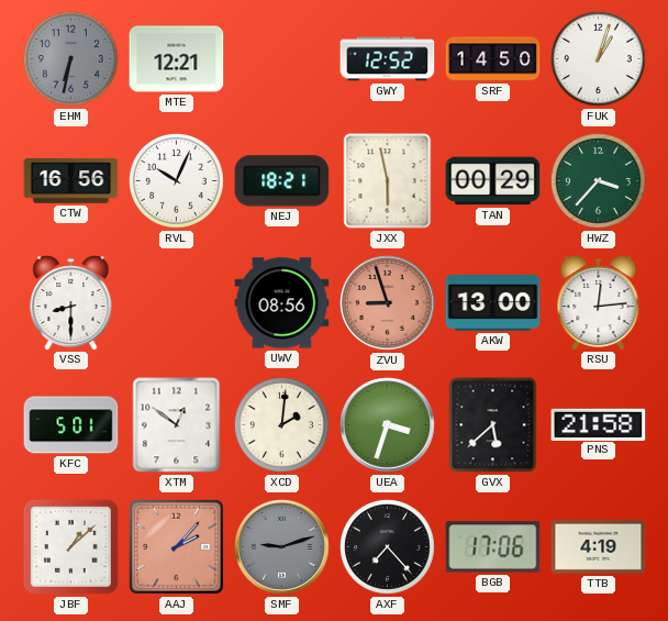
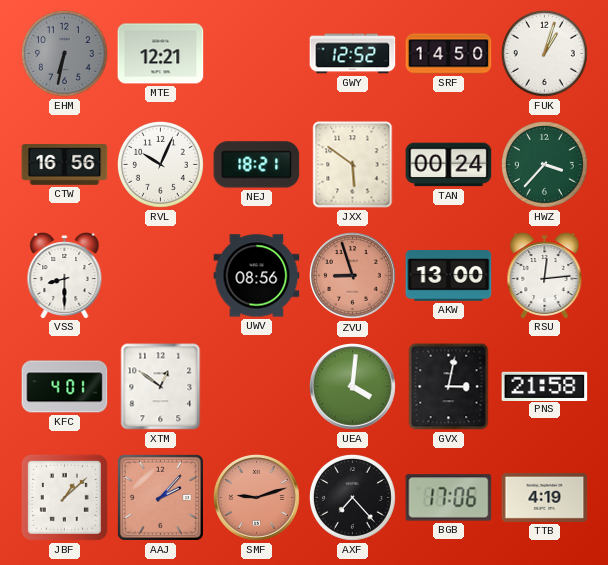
JXX: 5:58 -> 5:51 (353, 165)
TAN: 00:29 -> 00:24 (449, 165)
KFC: 5:01 -> 4:01 (65, 387)
XCD: 2:01 -> none (281, 424)
UEA: 3:33 -> 4:01 (353, 387)
GVX: 5:38 -> 3:02 (449, 387)
SMF dial: grey -> salmon (257, 498)
